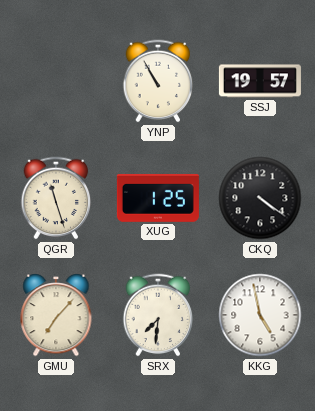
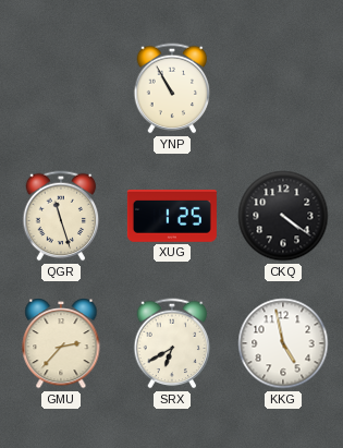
SSJ: 19:57 -> none (260, 81)
GMU: 7:07 -> 2:37 (61, 344)
SRX: 7:31 -> 6:40 (172, 343)
